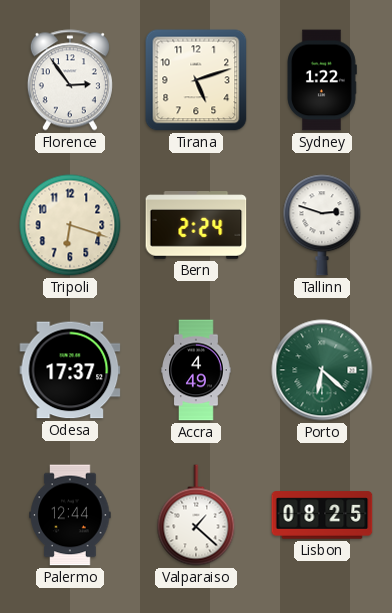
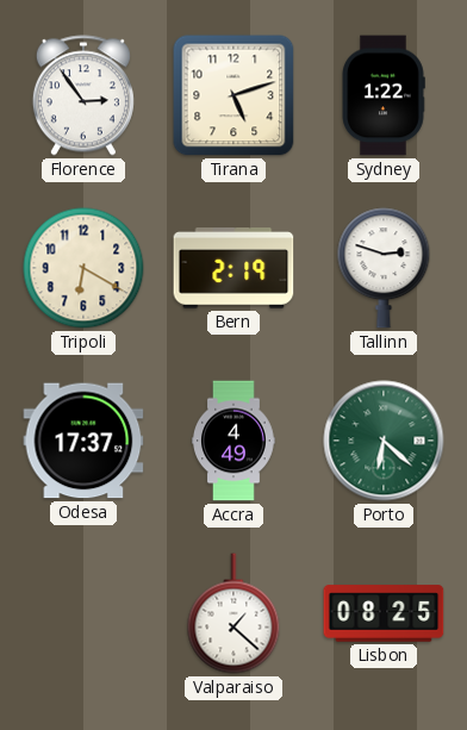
Tripoli: 6:18 -> 6:20 (83, 268)
Bern: 2:24 -> 2:19 (233, 268)
Palermo: 12:44 -> none (70, 515)
